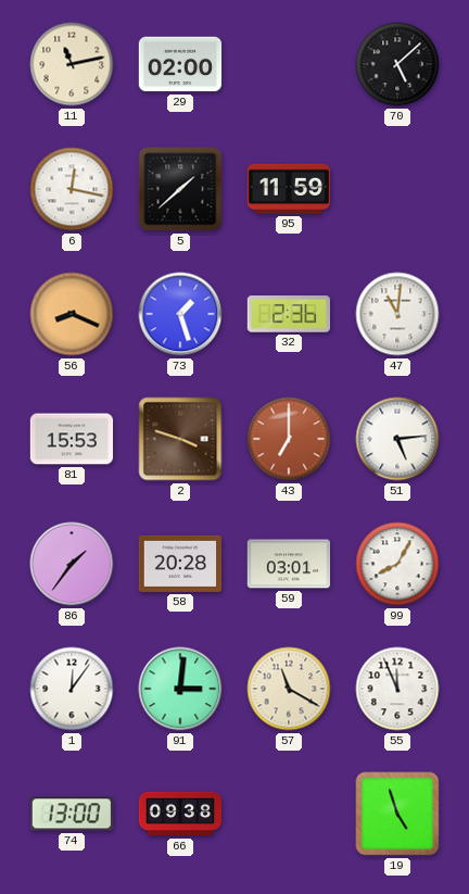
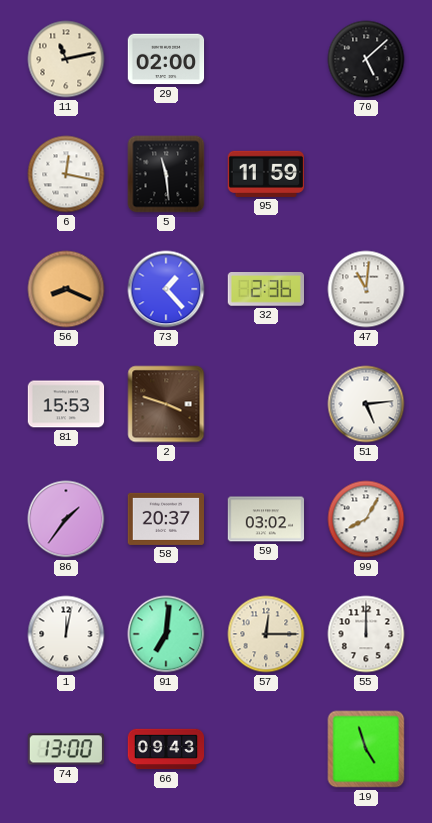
5: 1:38 -> 11:29 (166, 174)
73: 1:27 -> 1:23 (166, 289)
43: 7:00 -> none (289, 439)
58: 20:28 -> 20:37 (166, 519)
59: 03:01 -> 03:02 (266, 519)
1: 12:06 -> 12:02 (66, 634)
91: 3:01 -> 7:01 (166, 634)
57: 11:20 -> 12:15 (266, 634)
55: 11:56 -> 12:00 (366, 634)
66: 09:38 -> 09:43 (166, 749)
